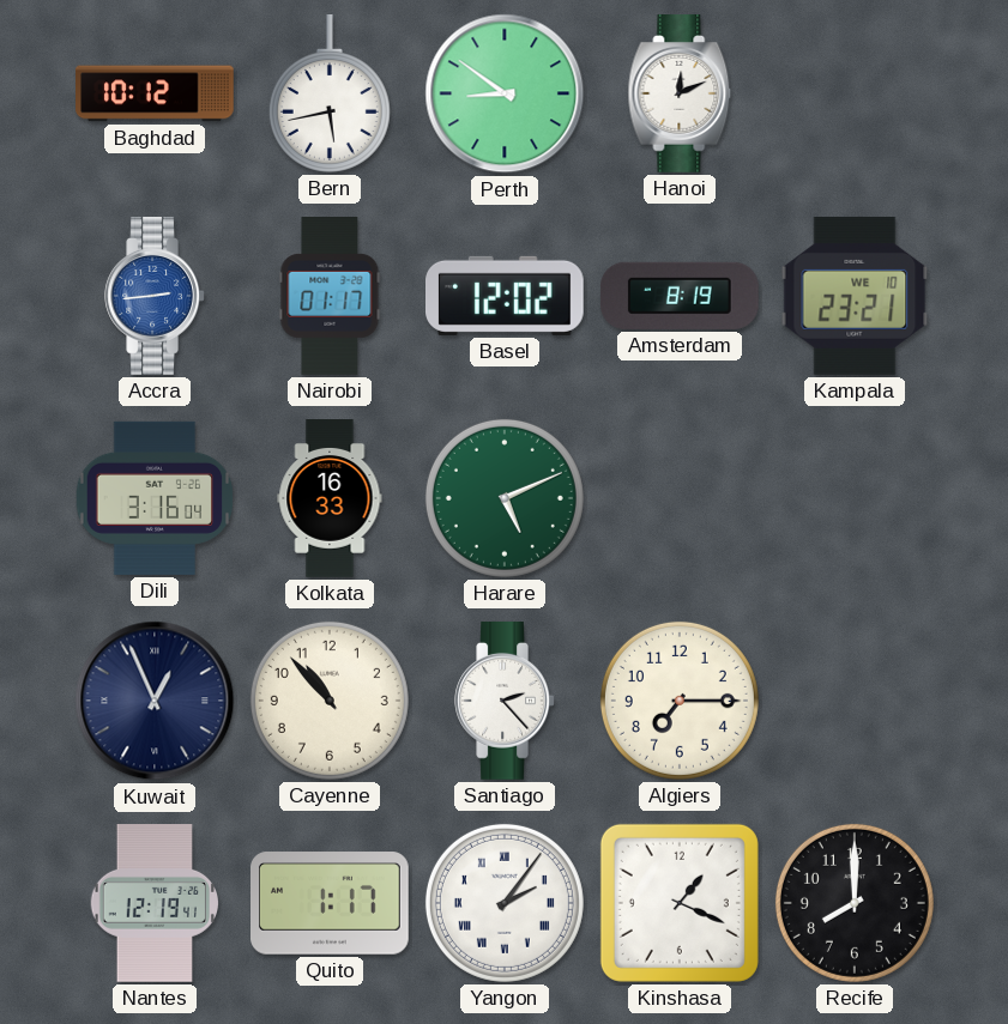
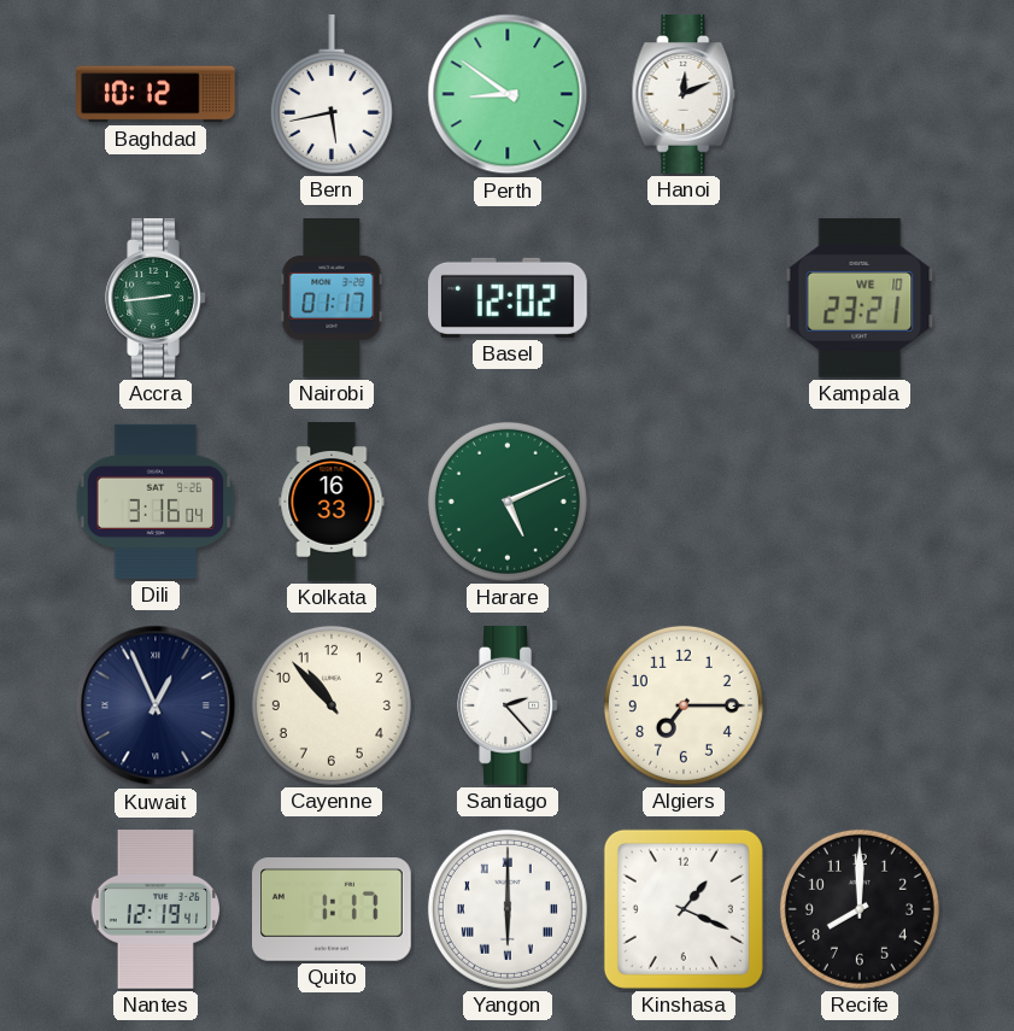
Accra dial: blue -> green (156, 299)
Amsterdam: 8:19 -> none (680, 296)
Yangon: 2:06 -> 6:00 (508, 909)
